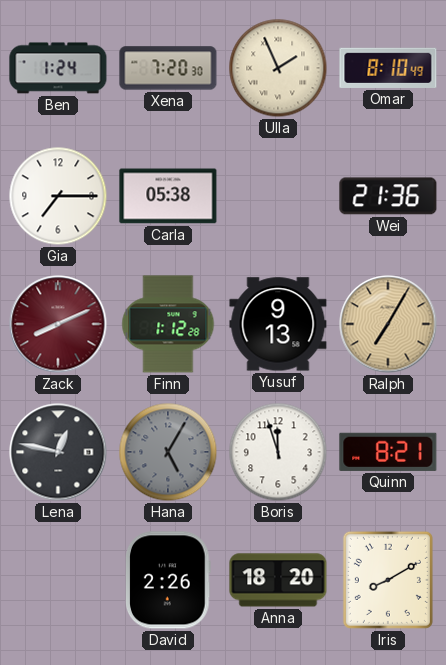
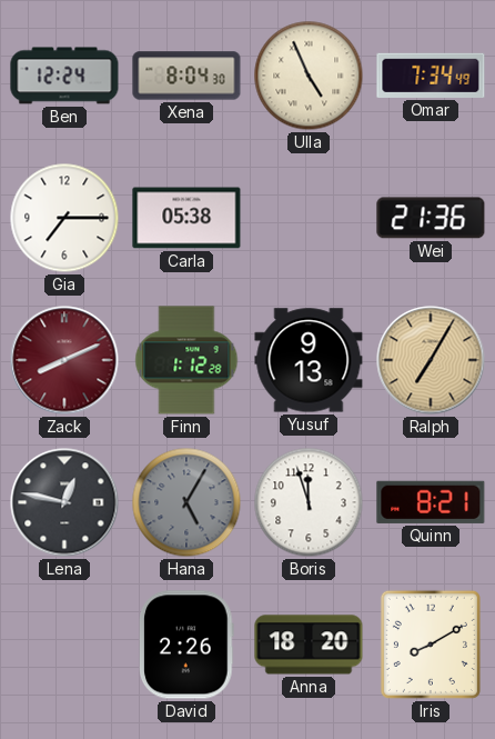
Ben: 1:24 -> 12:24 (64, 76)
Xena: 7:20 -> 8:04 (186, 76)
Ulla: 1:56 -> 4:56 (309, 76)
Omar: 8:10 -> 7:34 (431, 76)
